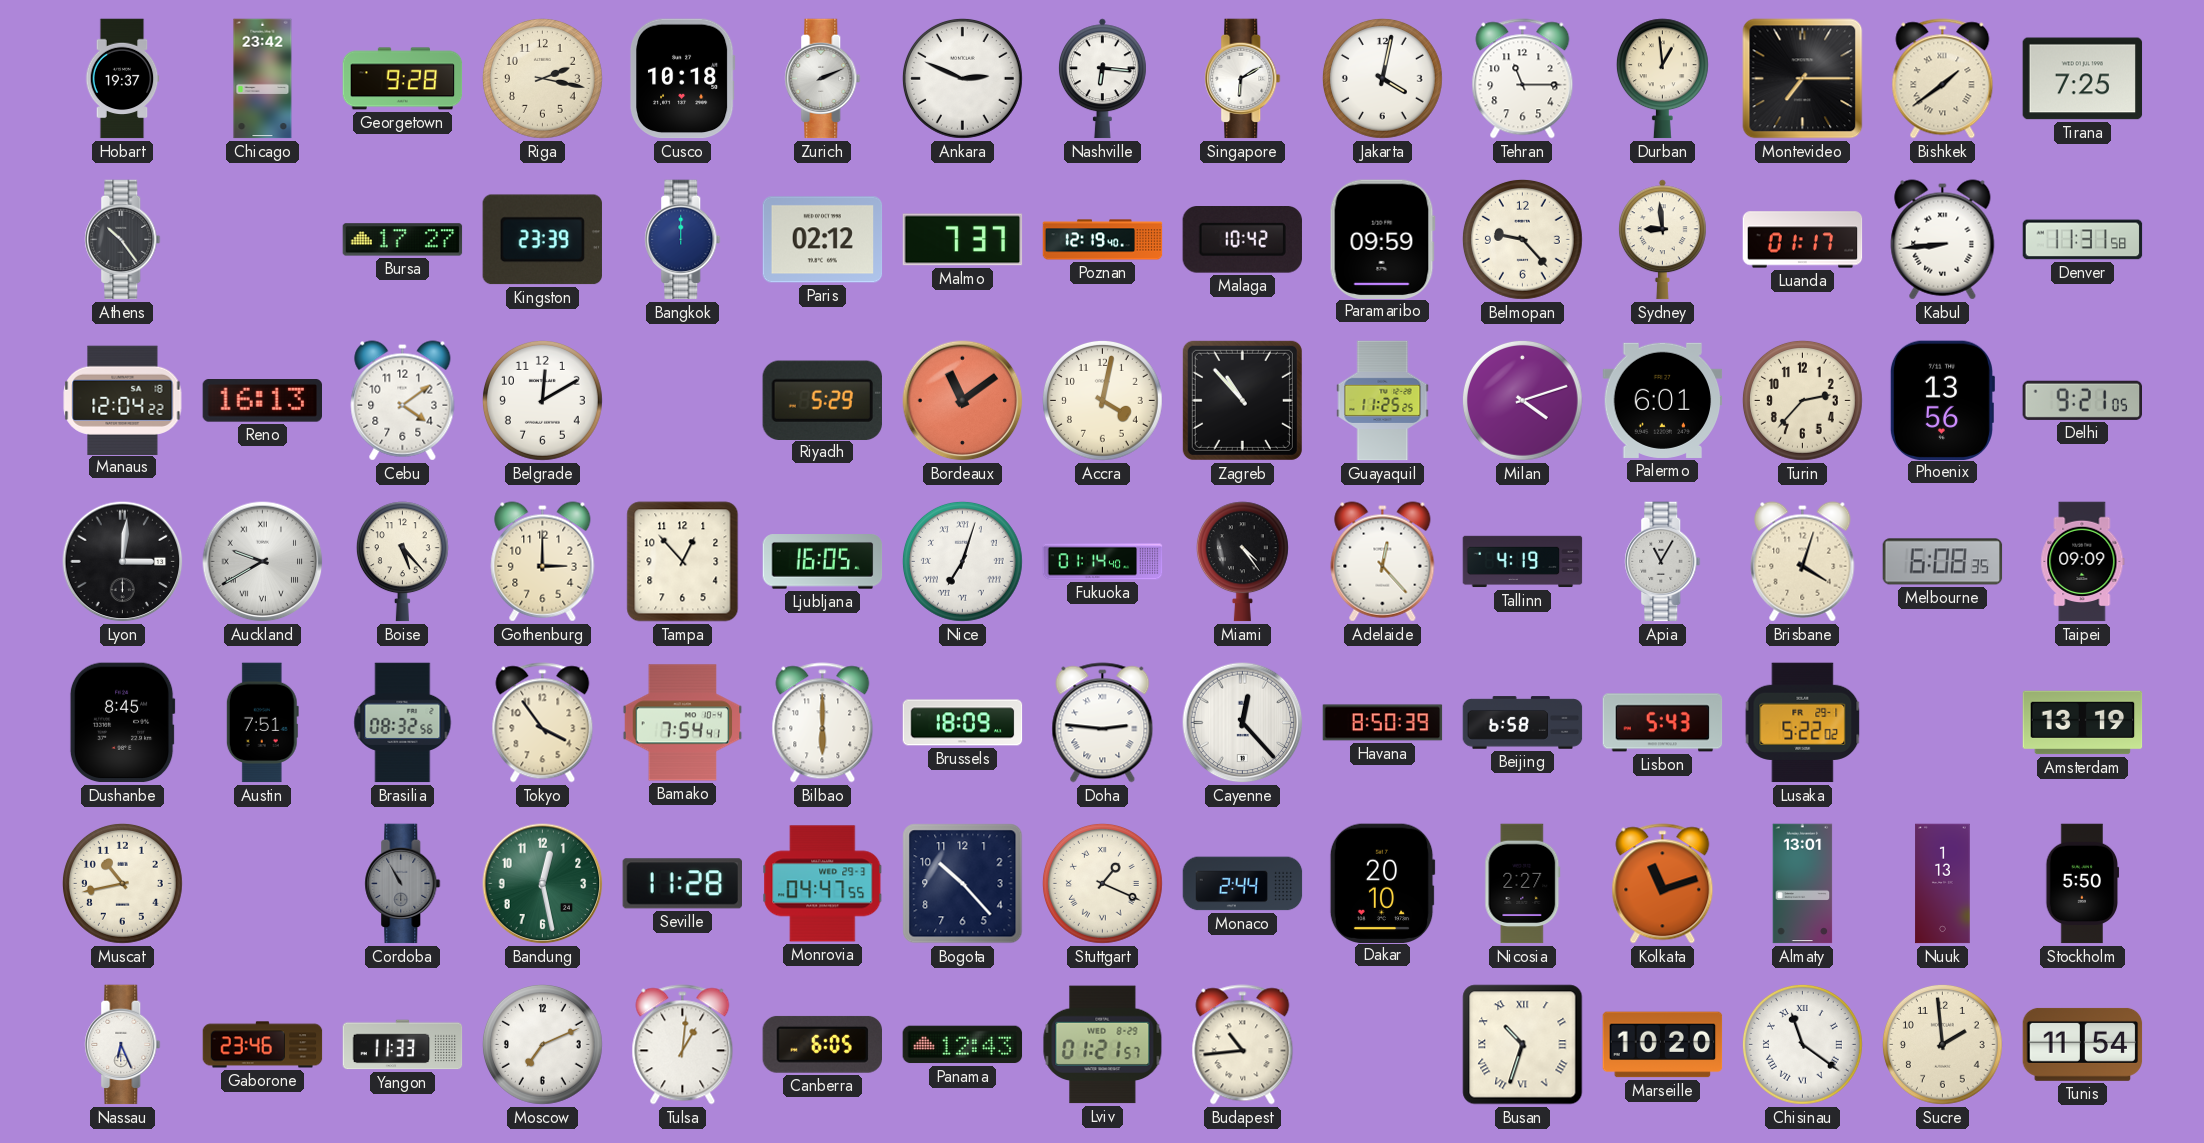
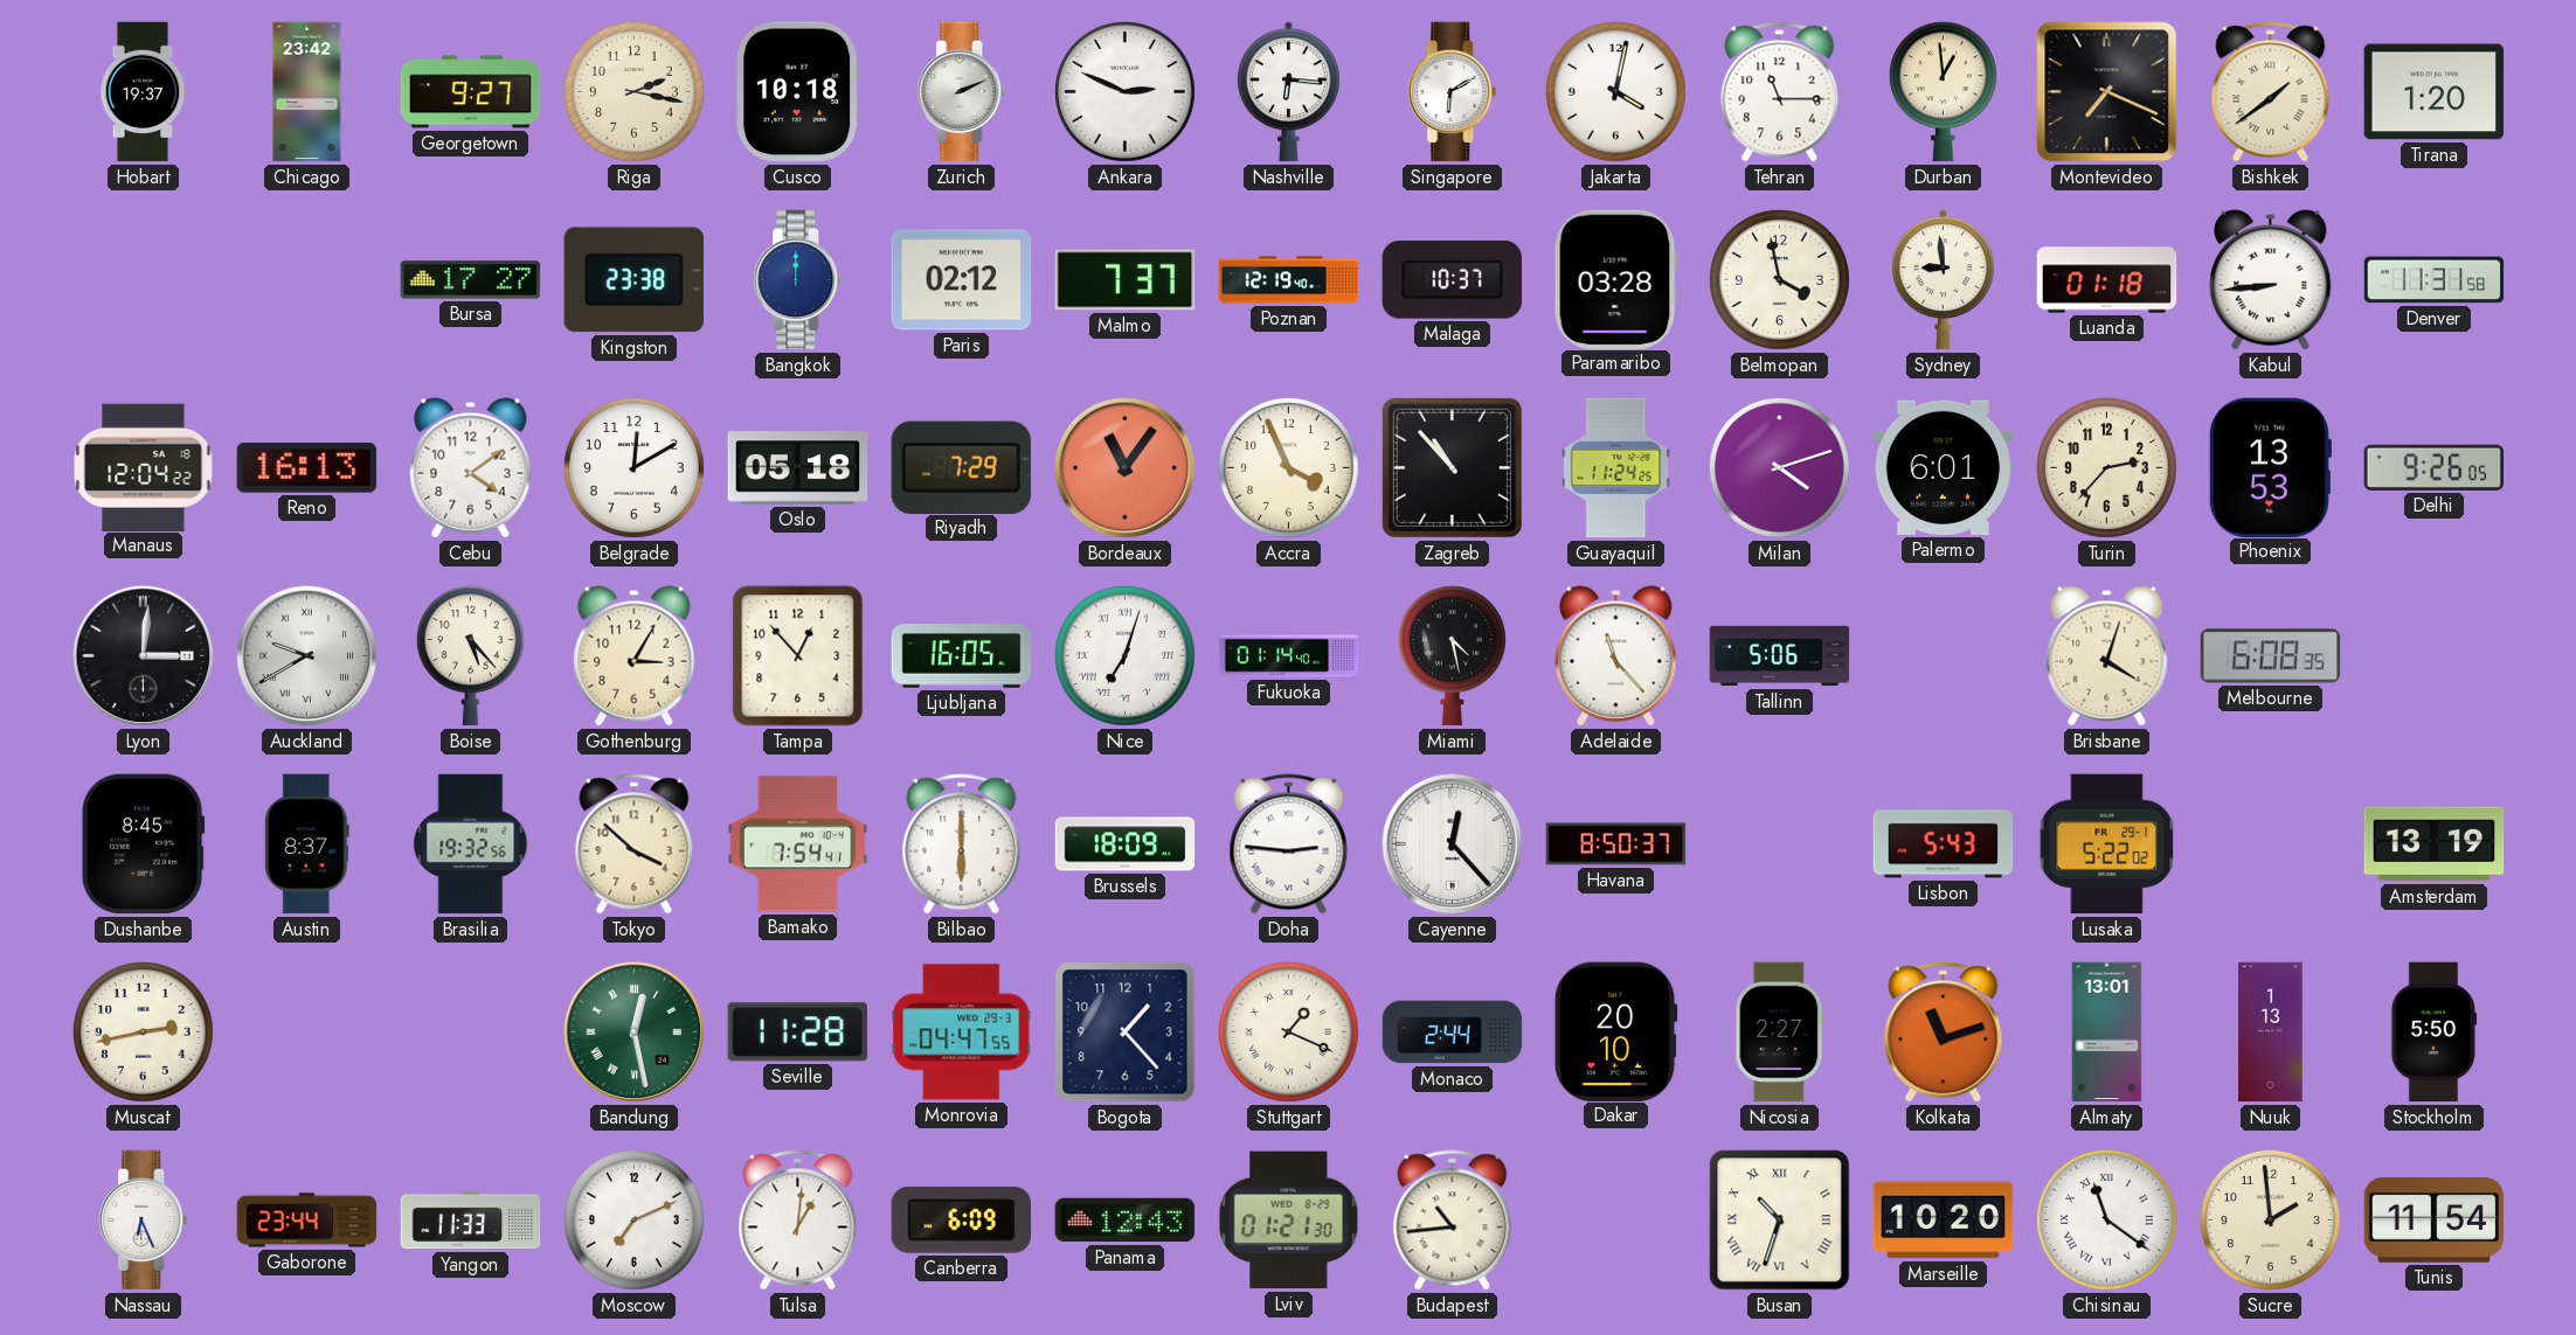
Georgetown: 9:28 -> 9:27 (471, 92)
Montevideo: 7:15 -> 7:19 (2107, 92)
Tirana: 7:25 -> 1:20 (2435, 92)
Athens: 10:24 -> none (123, 240)
Kingston: 23:39 -> 23:38 (633, 280)
Malaga: 10:42 -> 10:37 (1452, 280)
Paramaribo: 09:59 -> 03:28 (1615, 279)
Belmopan: 9:23 -> 3:58 (1779, 279)
Luanda: 01:17 -> 01:18 (2107, 280)
Oslo: none -> 05:18 (798, 468)
Riyadh: 5:29 -> 7:29 (961, 467)
Bordeaux: 11:09 -> 11:06 (1126, 468)
Accra: 4:02 -> 3:56 (1288, 467)
Guayaquil: 11:25 -> 11:24 (1616, 468)
Phoenix: 13:56 -> 13:53 (2270, 467)
Delhi: 9:21 -> 9:26 (2433, 467)
Gothenburg: 3:00 -> 3:05 (635, 656)
Miami: 4:24 -> 4:28 (1452, 656)
Adelaide: 12:23 -> 11:23 (1616, 656)
Tallinn: 4:19 -> 5:06 (1780, 656)
Apia: 11:05 -> none (1663, 562)
Taipei: 09:09 -> none (2083, 562)
Austin: 7:51 -> 8:37 (306, 844)
Brasilia: 08:32 -> 19:32 (471, 844)
Tokyo: 3:54 -> 3:52 (635, 844)
Havana: 8:50:39 -> 8:50:37 (1616, 844)
Beijing: 6:58 -> none (1523, 723)
Muscat: 10:43 -> 2:43 (143, 1031)
Cordoba: 10:55 -> none (403, 884)
Bandung numerals: Arabic -> Roman (635, 1032)
Bogota: 10:23 -> 1:23 (1126, 1032)
Gaborone: 23:46 -> 23:44 (307, 1221)
Canberra: 6:05 -> 6:09 (961, 1219)
Lviv: 01:21:57 -> 01:21:30 (1289, 1221)
